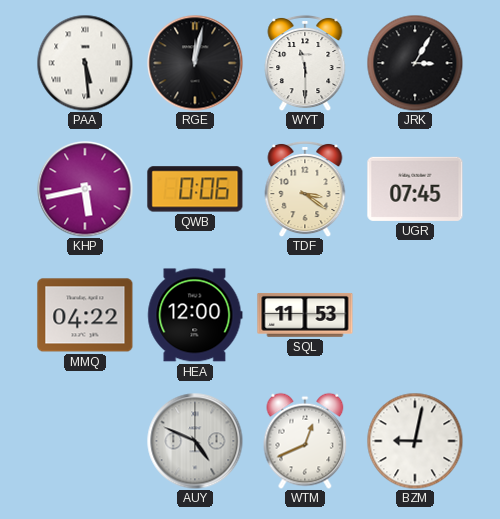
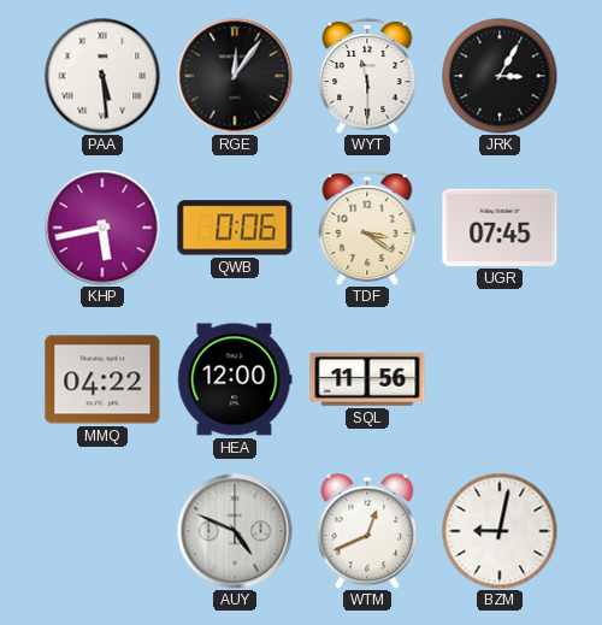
RGE: 12:02 -> 12:06 (235, 76)
SQL: 11:53 -> 11:56 (367, 379)
